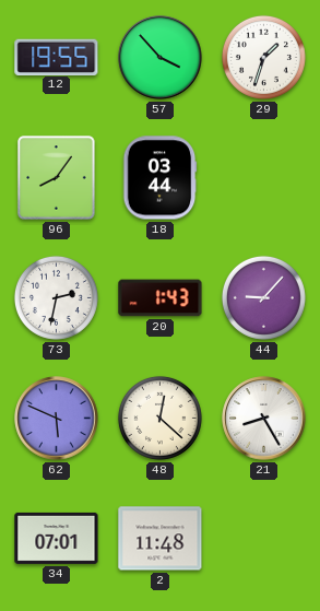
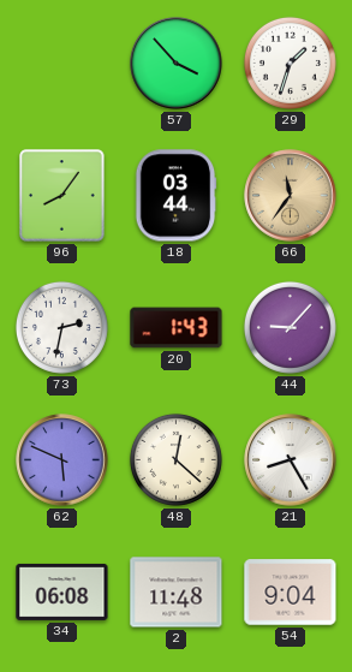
12: 19:55 -> none (57, 57)
66: none -> 11:36 (291, 196)
34: 07:01 -> 06:08 (62, 591)
54: none -> 9:04 (291, 593)
